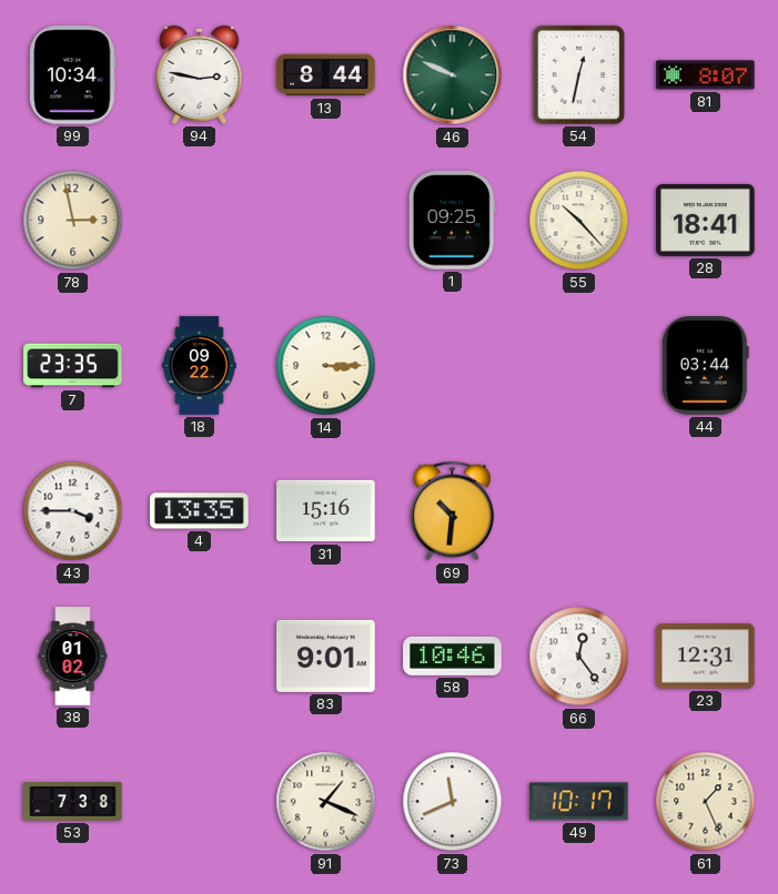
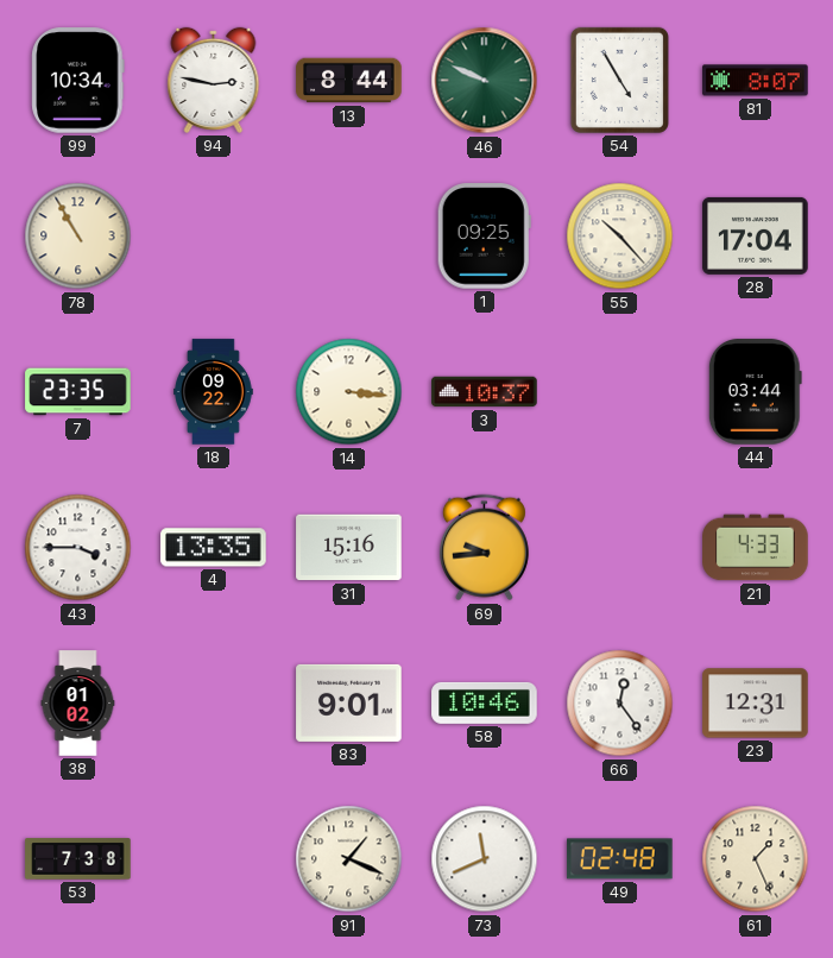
54: 12:32 -> 4:55 (619, 80)
78: 2:58 -> 10:55 (78, 237)
28: 18:41 -> 17:04 (756, 235)
14: 3:15 -> 3:16 (349, 392)
3: none -> 10:37 (485, 392)
69: 10:31 -> 9:44 (484, 548)
21: none -> 4:33 (756, 548)
49: 10:17 -> 02:48 (620, 859)
